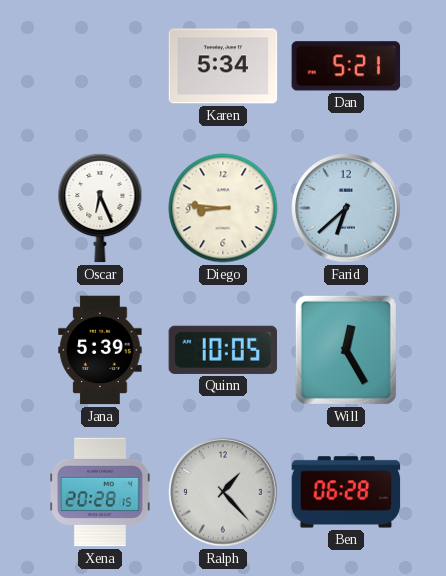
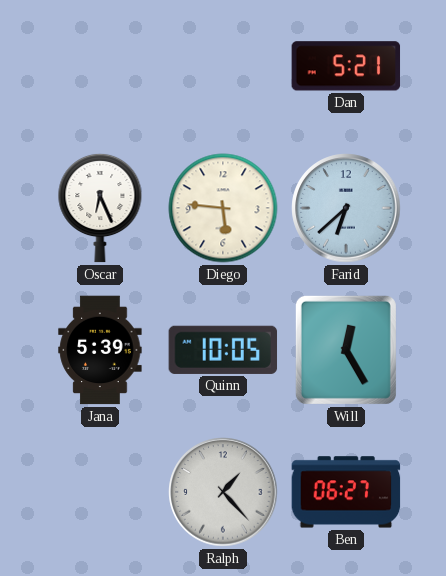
Karen: 5:34 -> none (223, 66)
Diego: 8:46 -> 5:46 (223, 208)
Xena: 20:28 -> none (101, 492)
Ben: 06:28 -> 06:27 (346, 492)
